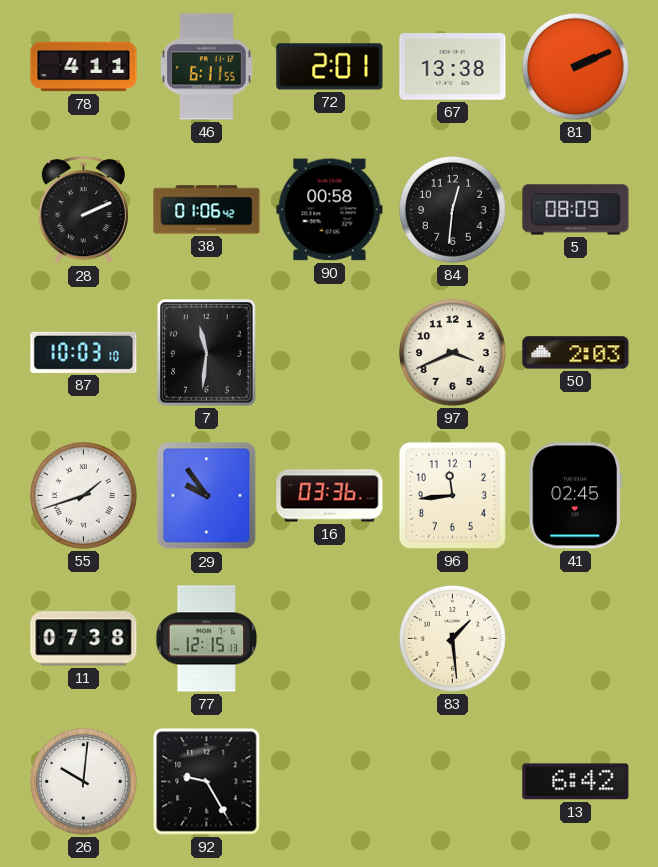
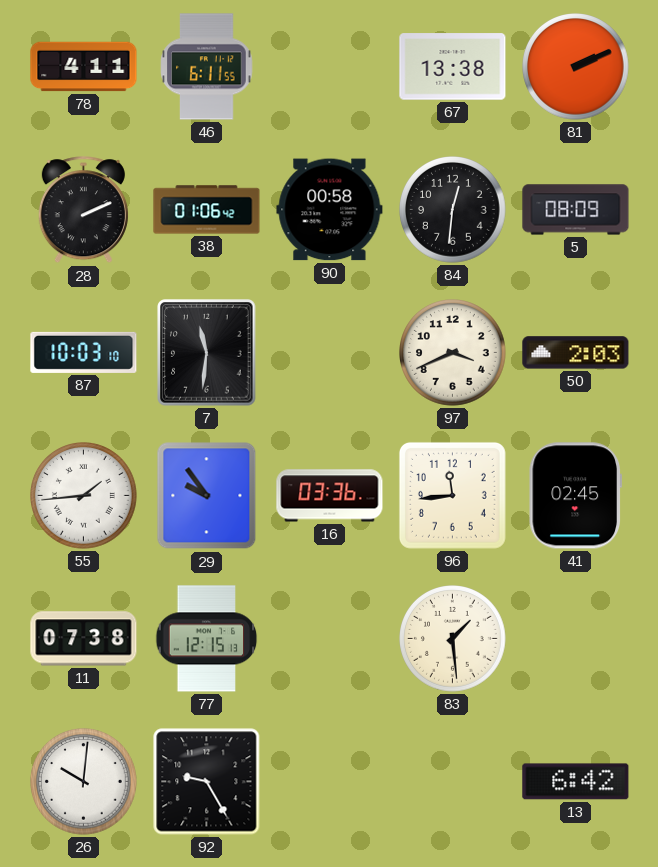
72: 2:01 -> none (330, 67)
55: 1:42 -> 1:44 (84, 496)
